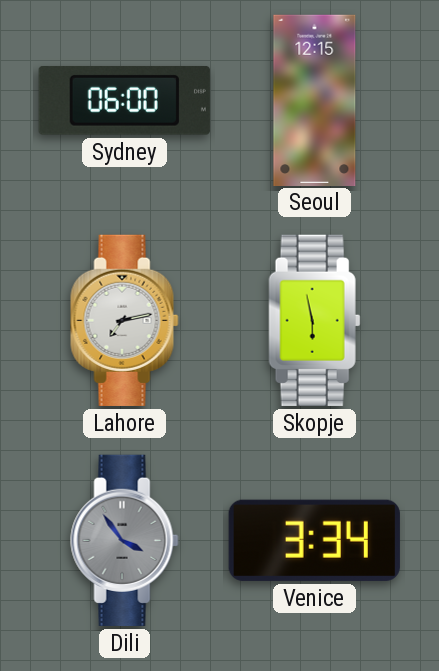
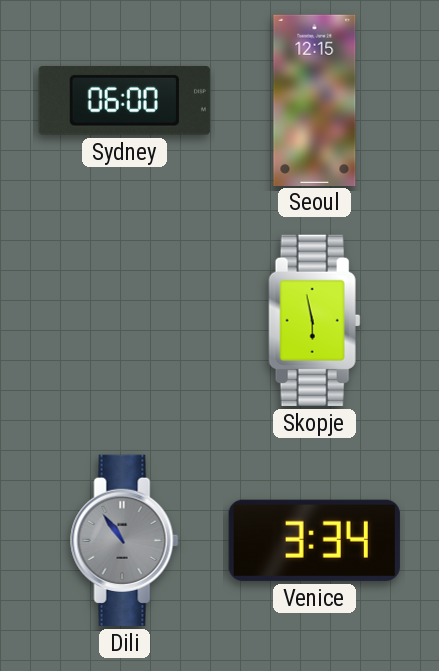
Lahore: 7:13 -> none (125, 320)
Dili: 3:54 -> 10:54 (125, 540)
